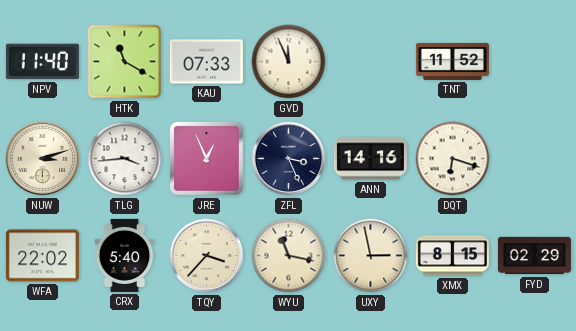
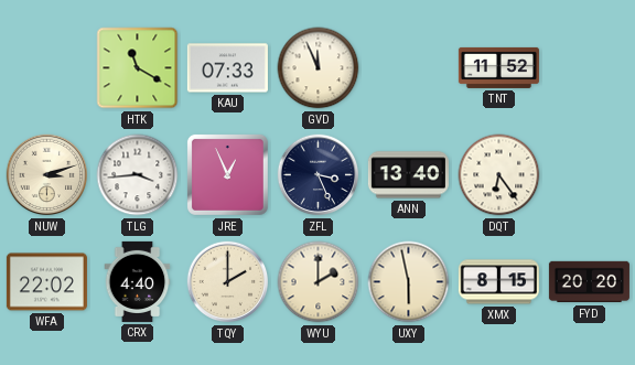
NPV: 11:40 -> none (42, 62)
ANN: 14:16 -> 13:40 (408, 175)
DQT: 6:18 -> 6:24 (499, 175)
CRX: 5:40 -> 4:40 (138, 281)
TQY: 3:37 -> 2:00 (228, 282)
WYU: 11:17 -> 2:00 (319, 282)
UXY: 2:58 -> 5:58 (409, 282)
FYD: 02:29 -> 20:20 (589, 282)
